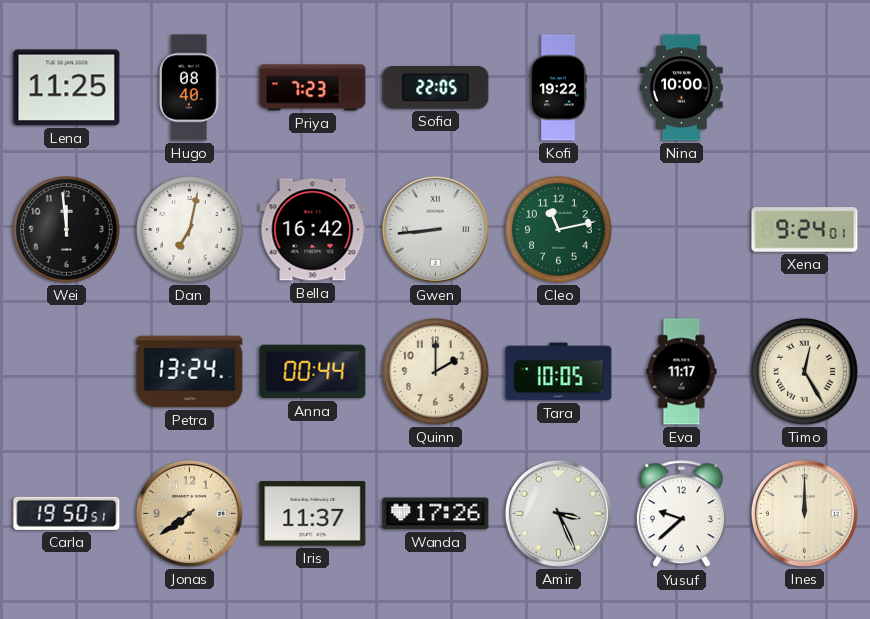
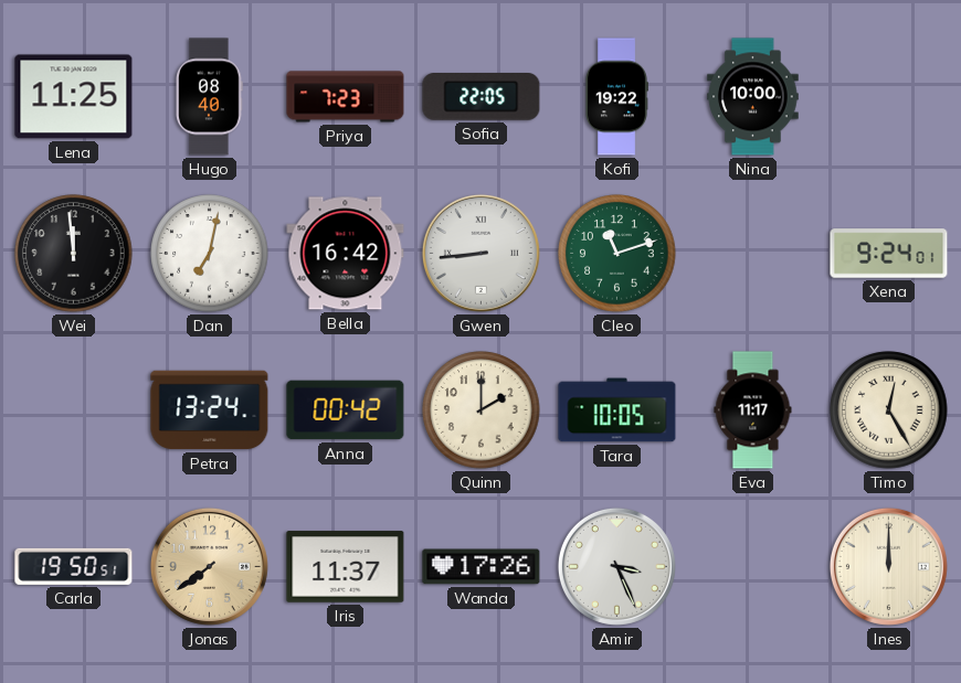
Cleo: 11:13 -> 11:12 (617, 254)
Anna: 00:44 -> 00:42 (346, 410)
Yusuf: 9:38 -> none (681, 514)
